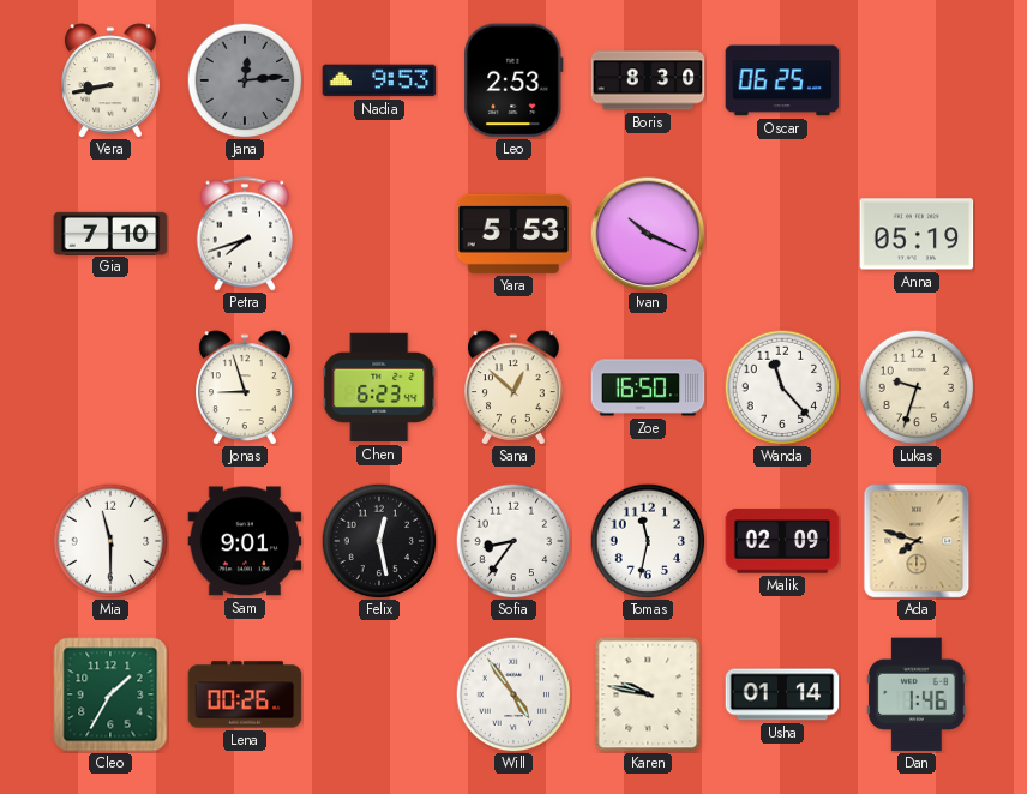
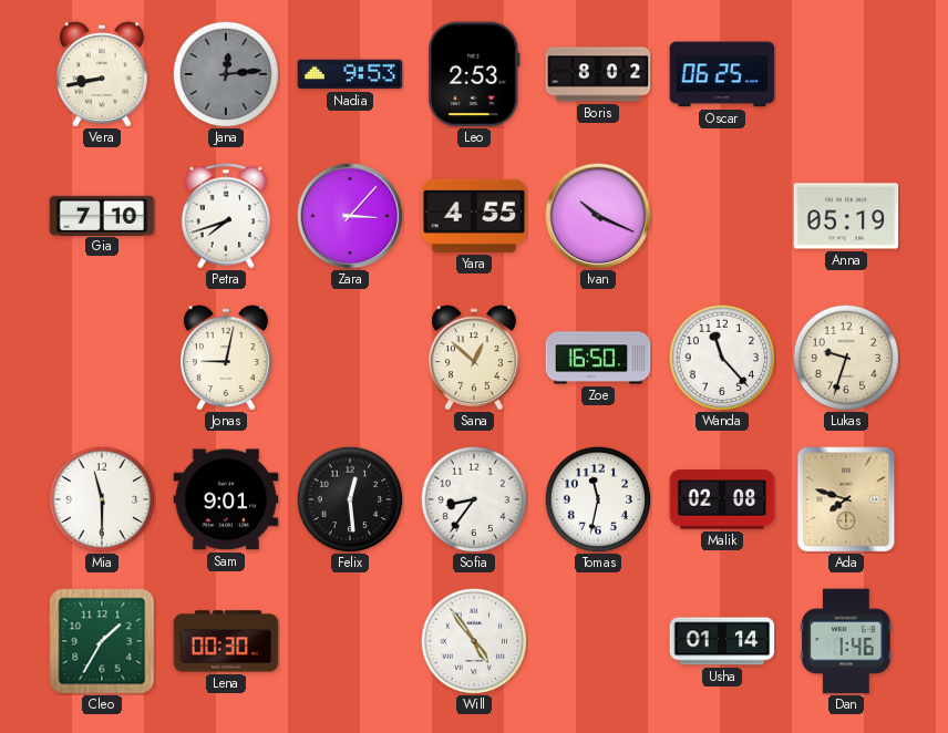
Boris: 8:30 -> 8:02 (598, 74)
Zara: none -> 3:07 (350, 216)
Yara: 5:53 -> 4:55 (474, 216)
Jonas: 8:57 -> 9:02 (227, 358)
Chen: 6:23 -> none (379, 387)
Felix: 12:28 -> 12:29 (350, 499)
Malik: 02:09 -> 02:08 (722, 499)
Lena: 00:26 -> 00:30 (226, 641)
Karen: 9:47 -> none (648, 694)
